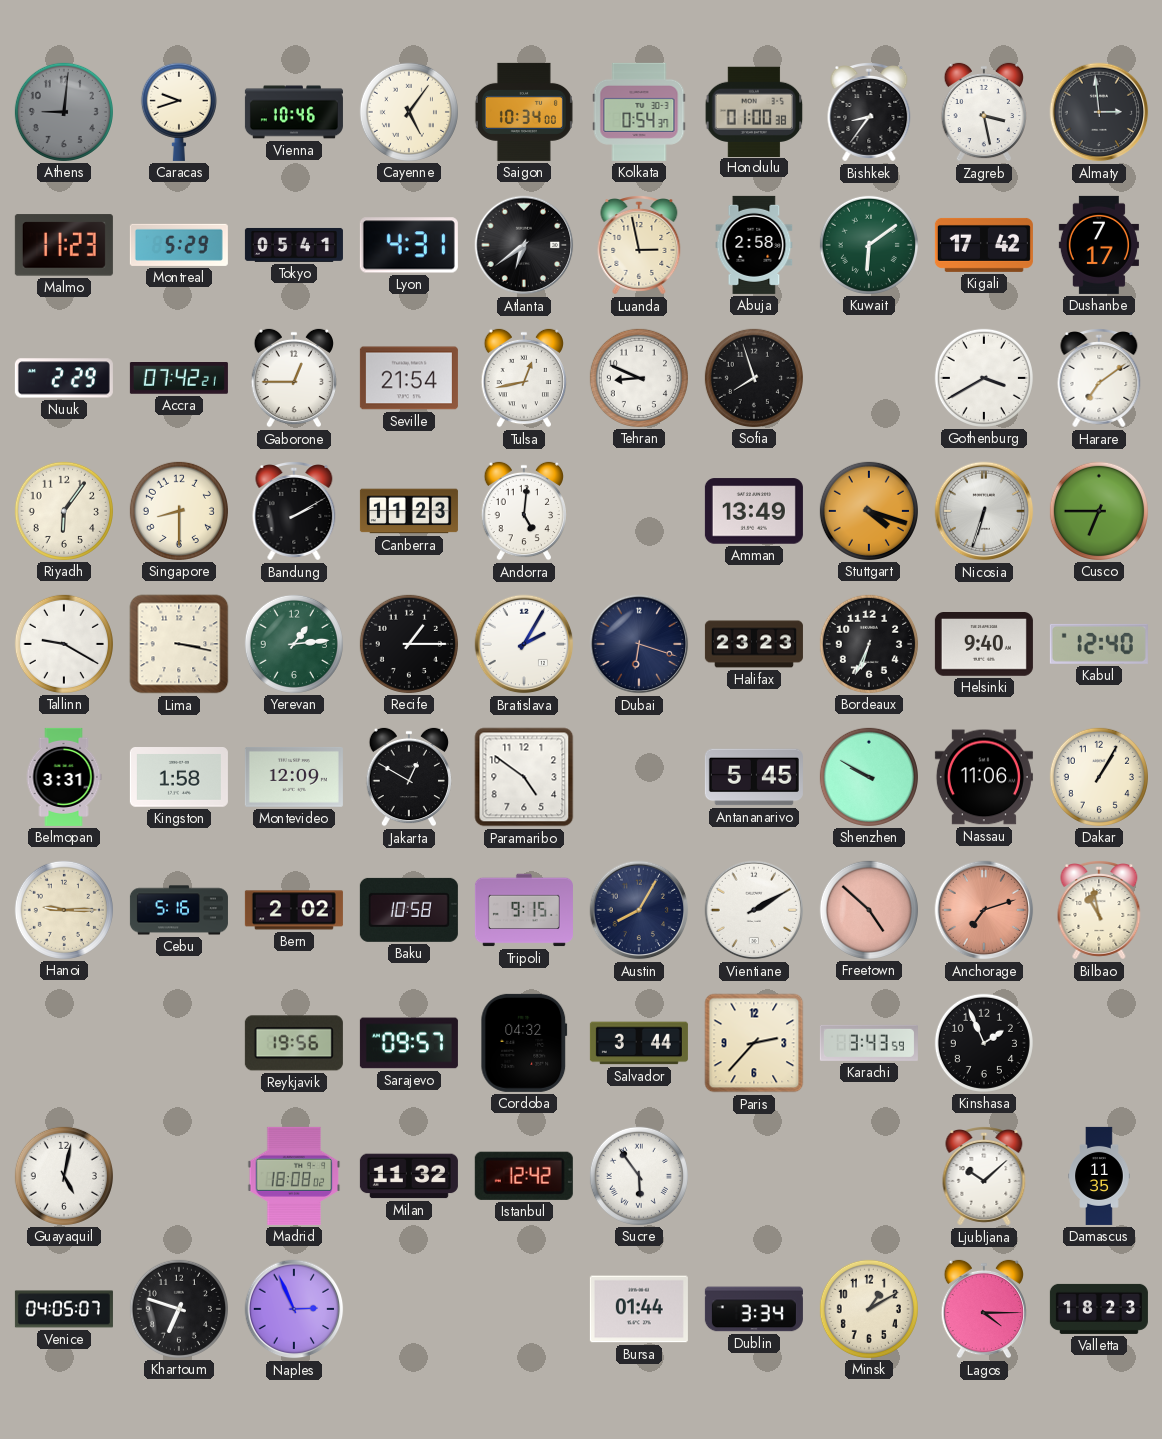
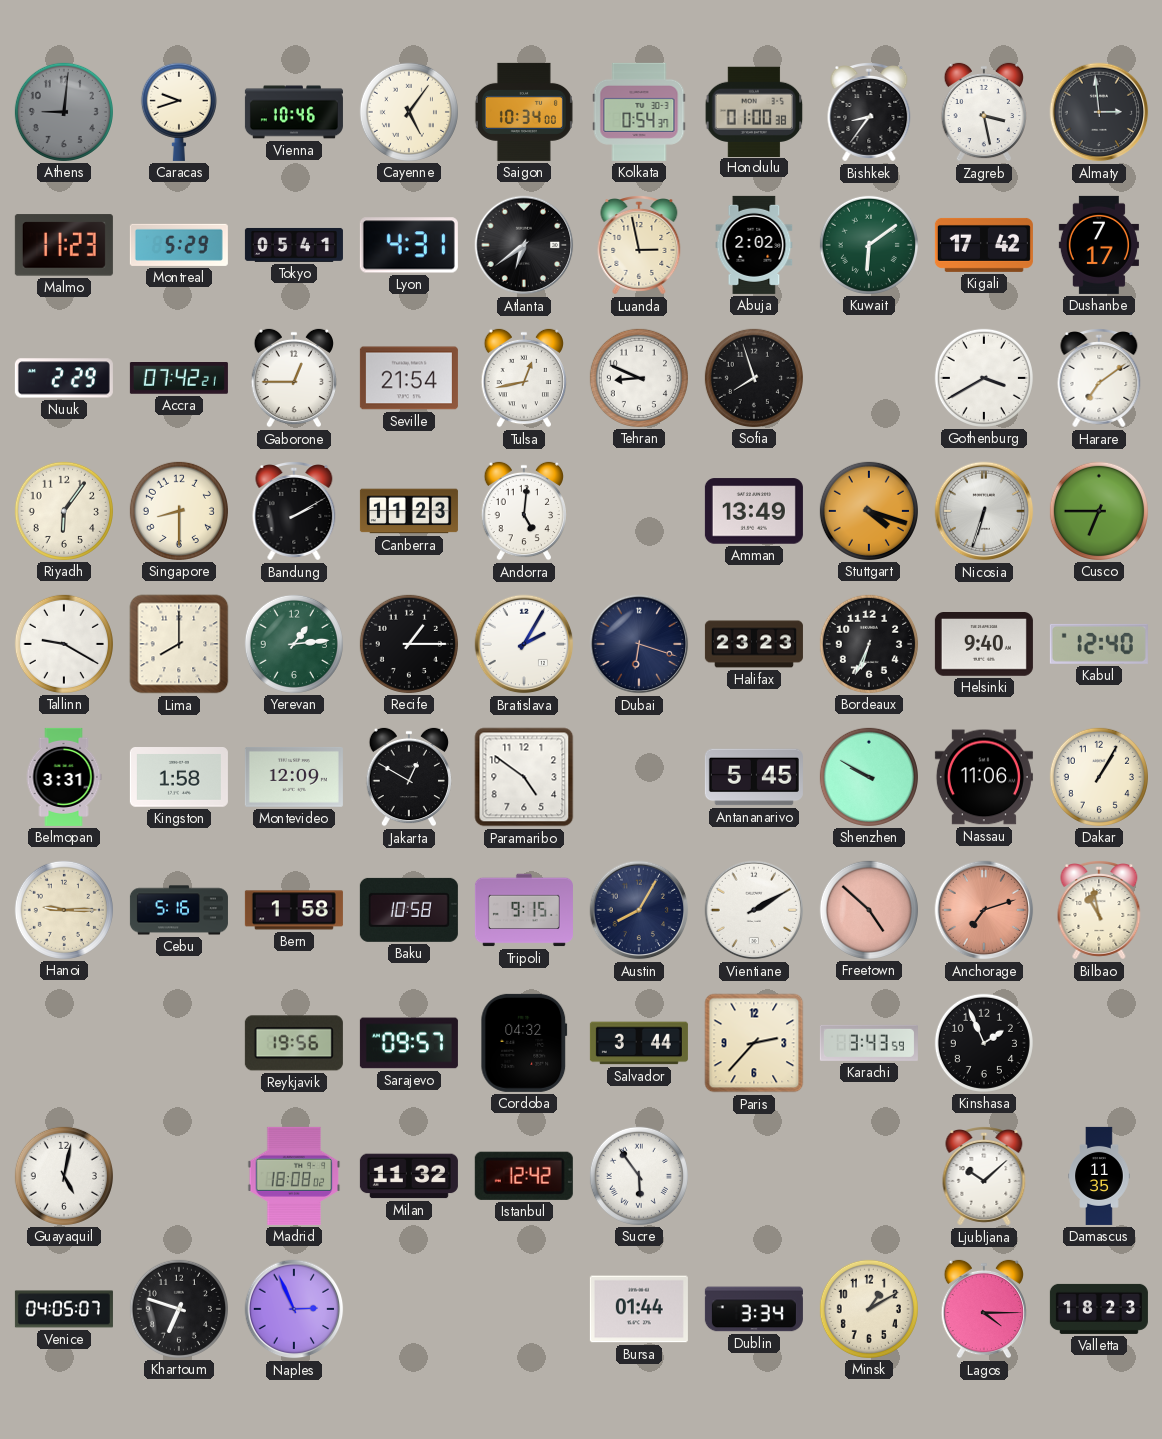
Abuja: 2:58 -> 2:02 (754, 245)
Lima: 3:17 -> 8:00 (179, 644)
Bern: 2:02 -> 1:58 (294, 910)
